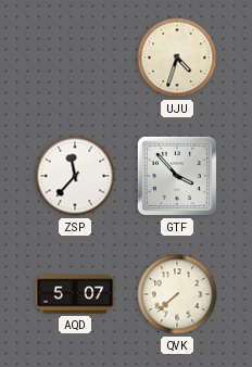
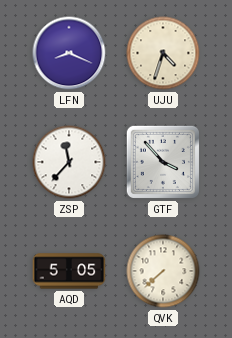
LFN: none -> 8:19 (69, 53)
AQD: 5:07 -> 5:05 (69, 271)
